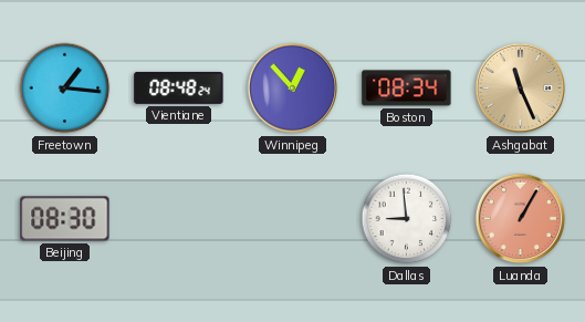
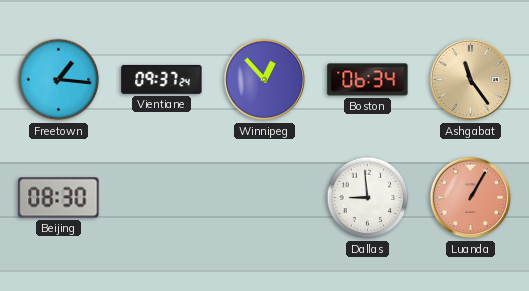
Vientiane: 08:48 -> 09:37 (162, 79)
Boston: 08:34 -> 06:34 (368, 80)
Ashgabat: 11:26 -> 11:24 (471, 80)
